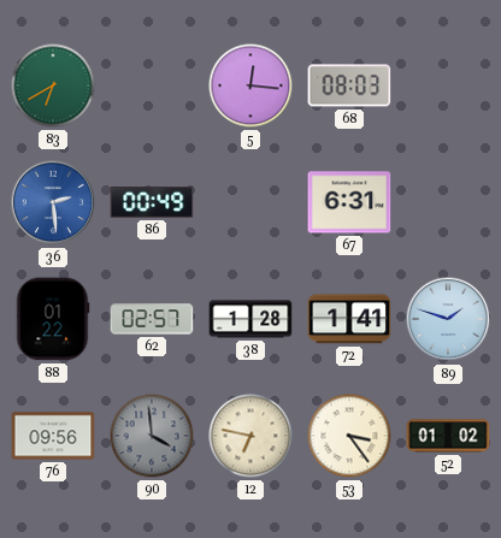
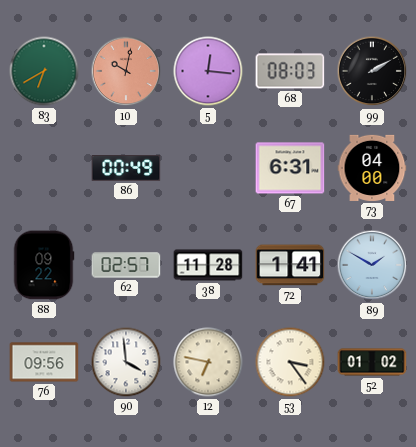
10: none -> 10:02 (126, 71)
99: none -> 2:10 (372, 71)
36: 2:29 -> none (53, 202)
73: none -> 04:00 (372, 168)
88: 01:22 -> 09:22 (44, 265)
38: 1:28 -> 11:28 (208, 265)
89: 1:48 -> 1:50 (372, 265)
90 dial: grey -> white (126, 362)
